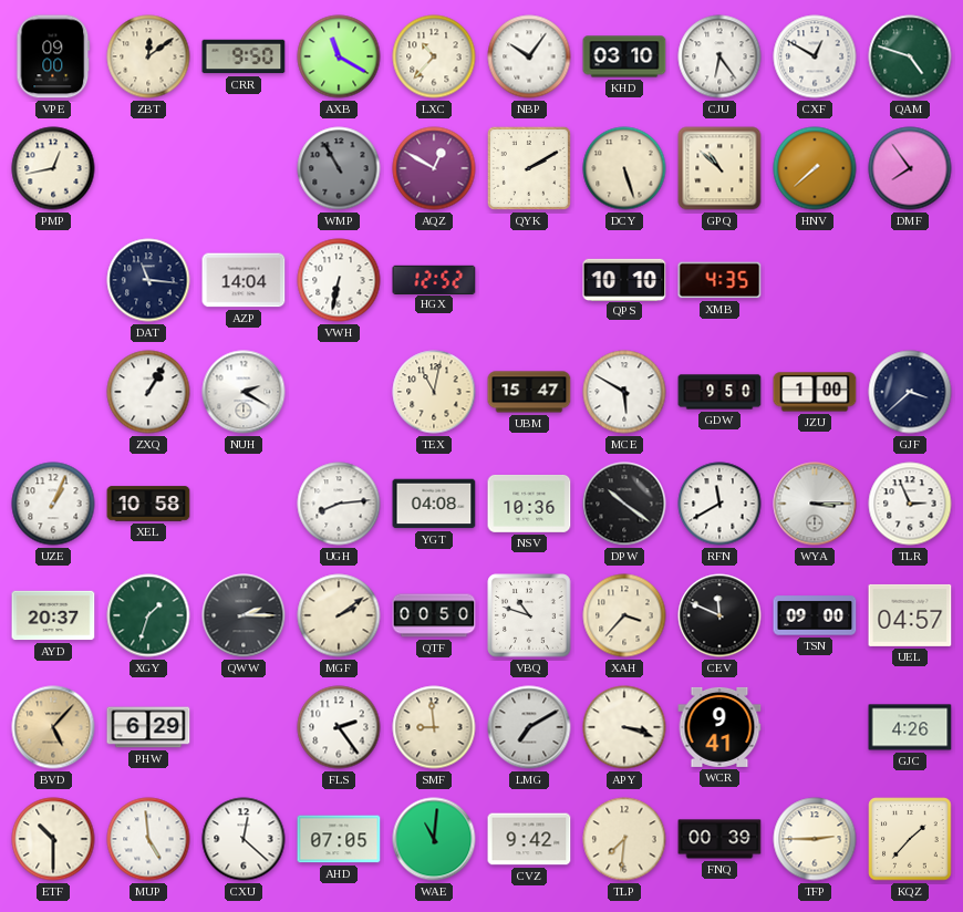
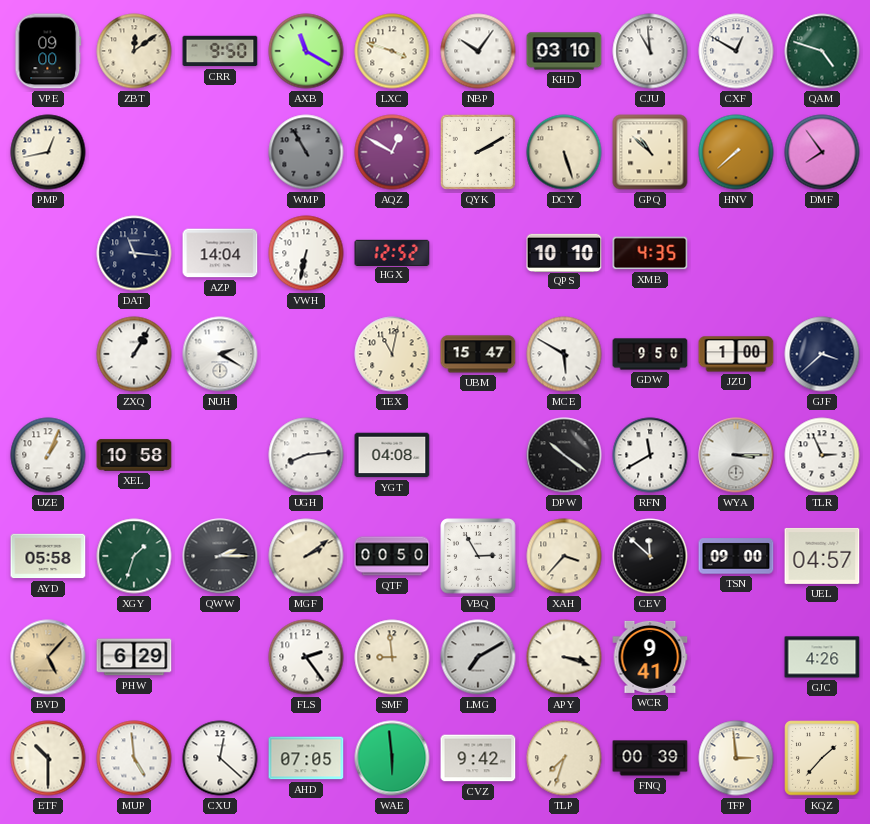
LXC: 10:37 -> 3:48 (392, 51)
CJU: 6:24 -> 10:59 (650, 51)
NSV: 10:36 -> none (529, 504)
AYD: 20:37 -> 05:58 (48, 556)
VBQ: 10:48 -> 2:55 (478, 556)
CEV: 11:49 -> 11:52 (650, 556)
WAE: 11:01 -> 5:59 (392, 758)
TLP: 7:31 -> 7:33 (564, 758)
TFP: 2:45 -> 2:59 (736, 758)
